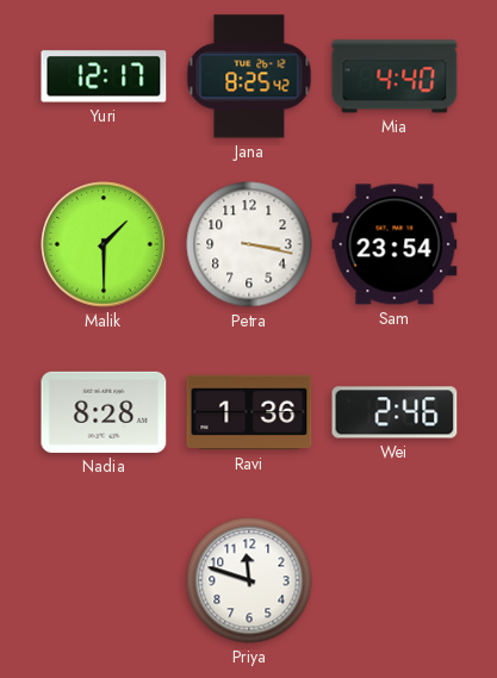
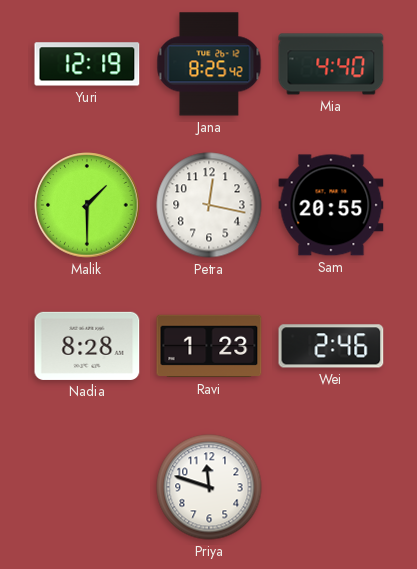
Yuri: 12:17 -> 12:19 (87, 64)
Petra: 3:17 -> 12:17 (209, 205)
Sam: 23:54 -> 20:55 (331, 205)
Ravi: 1:36 -> 1:23 (209, 346)
